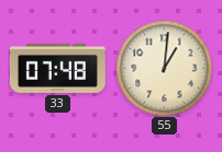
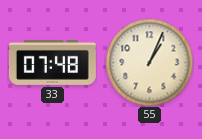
55: 1:01 -> 1:04 (149, 62)
